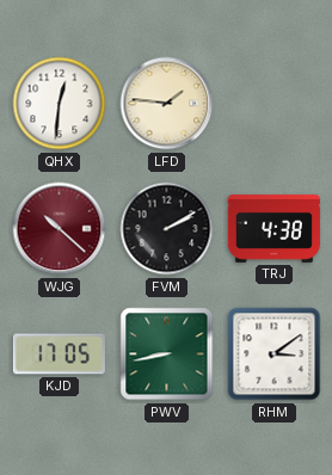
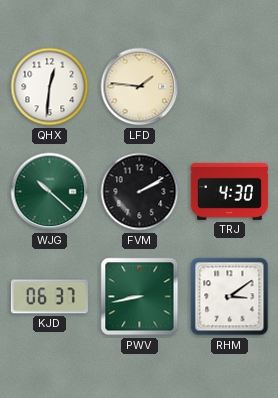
WJG dial: burgundy -> green (50, 192)
TRJ: 4:38 -> 4:30 (229, 191)
KJD: 17:05 -> 06:37 (49, 297)
